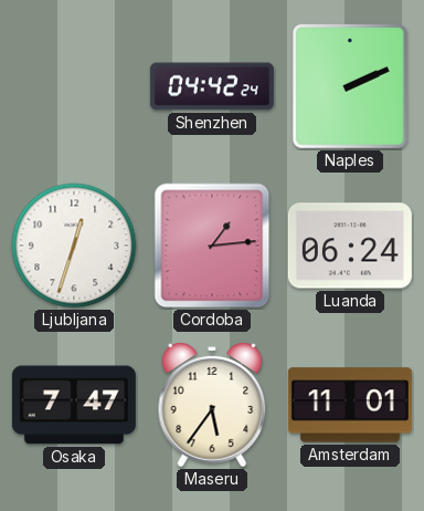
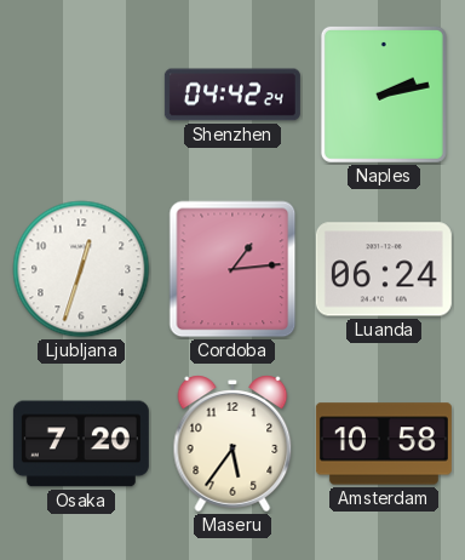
Naples: 2:11 -> 2:13 (384, 95)
Osaka: 7:47 -> 7:20 (81, 444)
Amsterdam: 11:01 -> 10:58 (384, 444)
